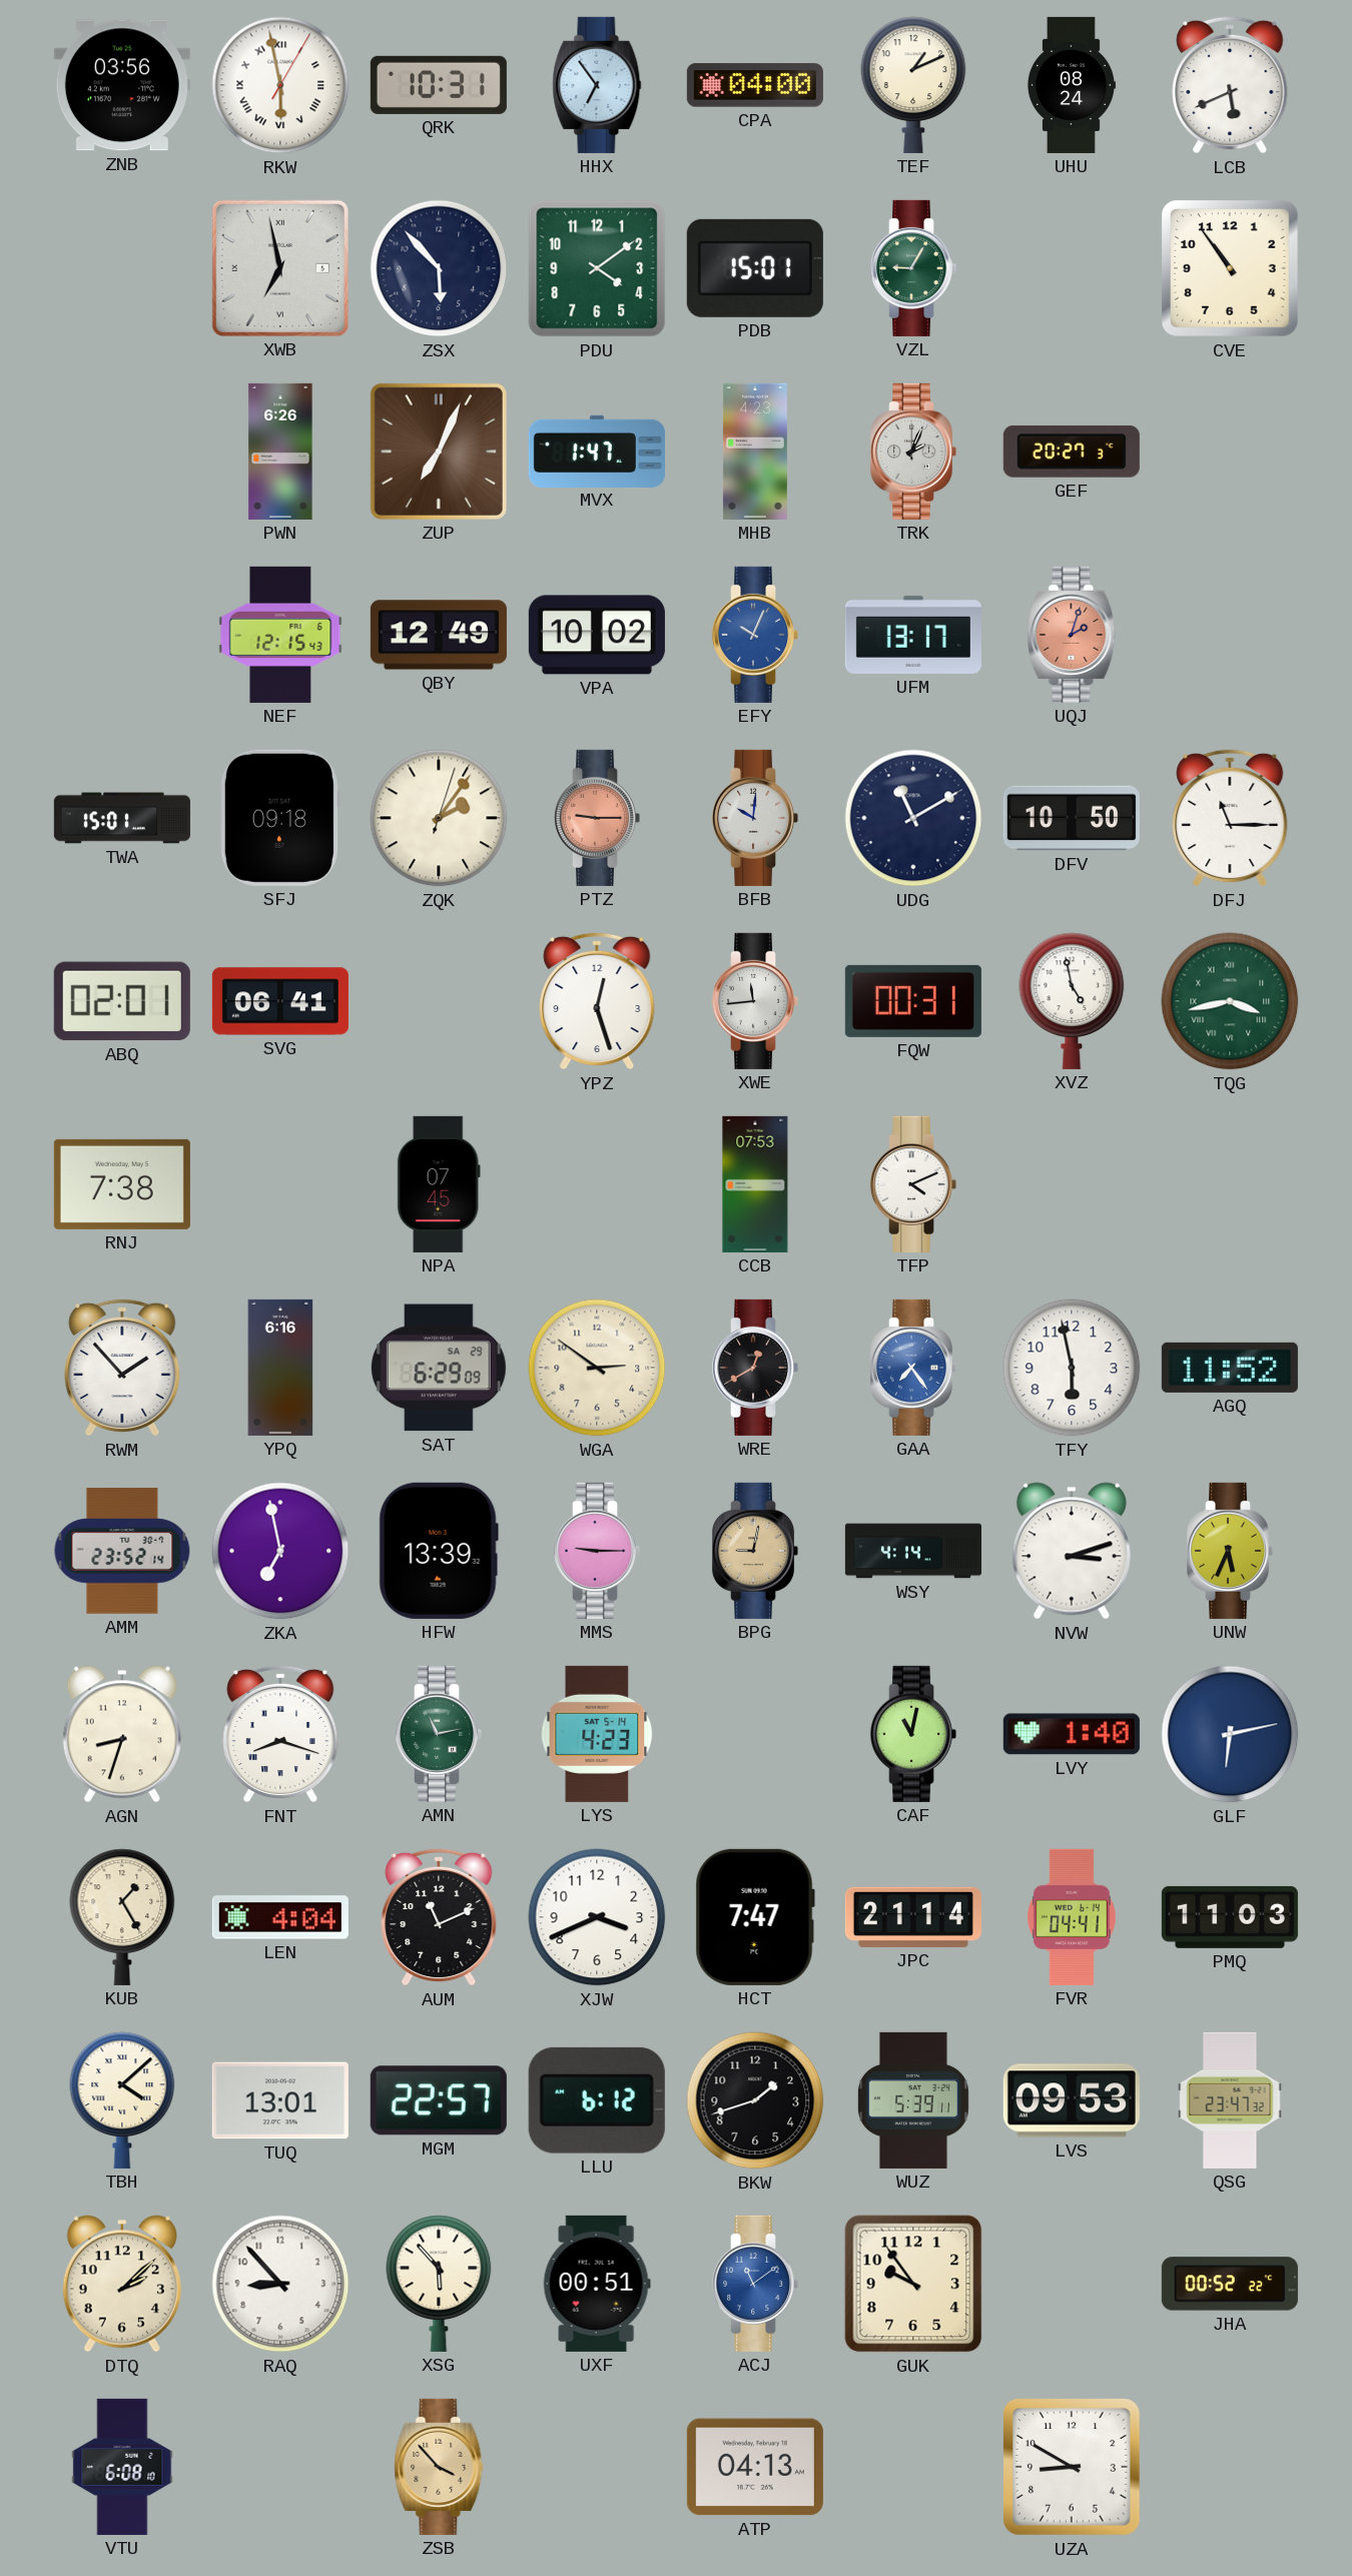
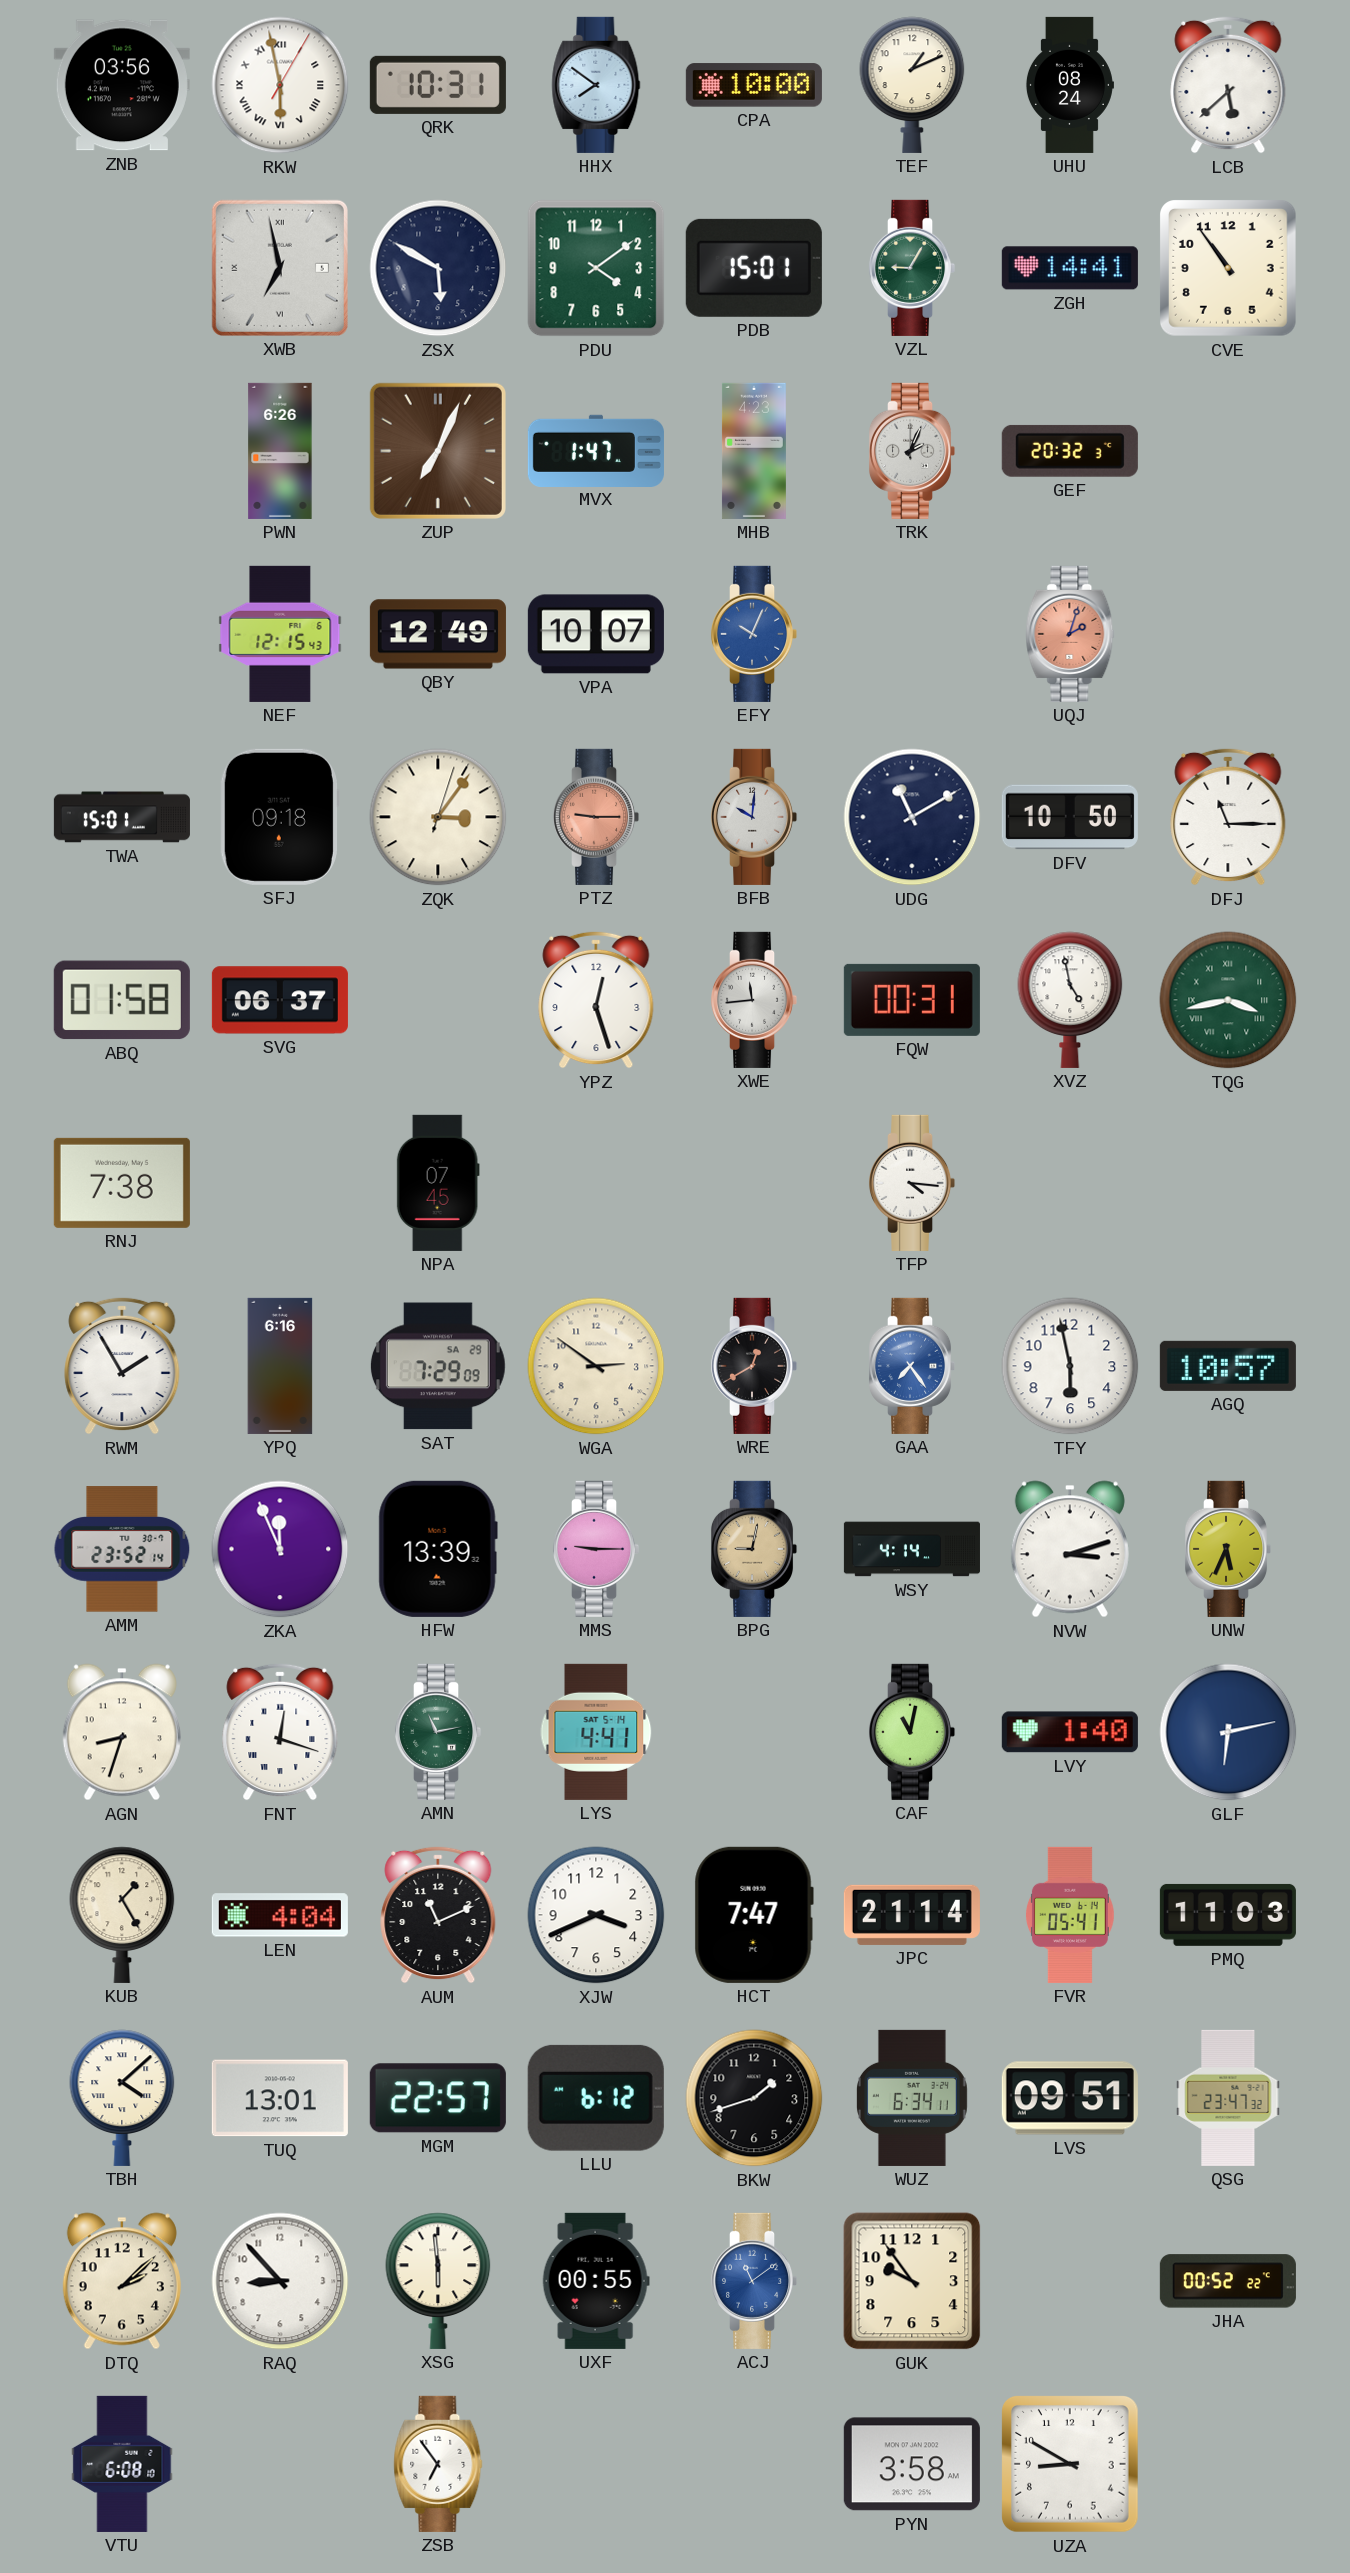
HHX: 6:54 -> 7:51 (596, 85)
CPA: 04:00 -> 10:00 (754, 85)
LCB: 5:41 -> 5:38 (1228, 85)
ZSX: 5:53 -> 5:50 (438, 268)
ZGH: none -> 14:41 (1070, 268)
GEF: 20:27 -> 20:32 (1070, 451)
VPA: 10:02 -> 10:07 (596, 634)
UFM: 13:17 -> none (913, 635)
ZQK: 2:06 -> 3:06 (438, 817)
ABQ: 02:01 -> 01:58 (122, 1000)
SVG: 06:41 -> 06:37 (280, 1000)
CCB: 07:53 -> none (755, 1184)
TFP: 4:11 -> 4:16 (912, 1183)
RWM: 1:53 -> 1:55 (122, 1366)
SAT: 6:29 -> 7:29 (438, 1366)
AGQ: 11:52 -> 10:57 (1228, 1366)
ZKA: 6:58 -> 11:56 (280, 1549)
FNT: 8:18 -> 12:18 (280, 1732)
LYS: 4:23 -> 4:41 (596, 1732)
FVR: 04:41 -> 05:41 (1070, 1915)
WUZ: 5:39 -> 6:34 (912, 2098)
LVS: 09:53 -> 09:51 (1070, 2098)
XSG: 5:53 -> 5:59 (438, 2281)
UXF: 00:51 -> 00:55 (596, 2281)
ZSB: 3:53 -> 6:54 (438, 2464)
ZSB dial: champagne -> white (438, 2464)
ATP: 04:13 -> none (755, 2467)
PYN: none -> 3:58 (912, 2464)
